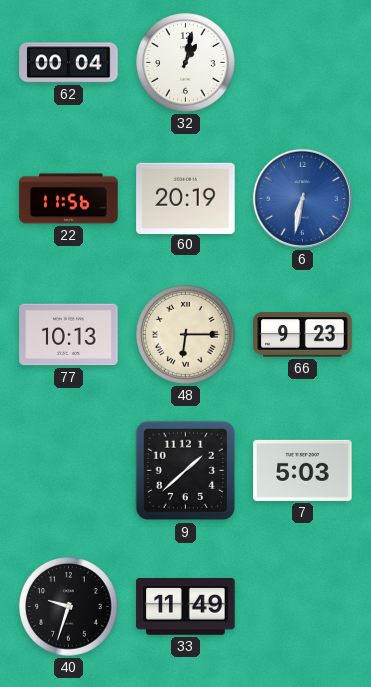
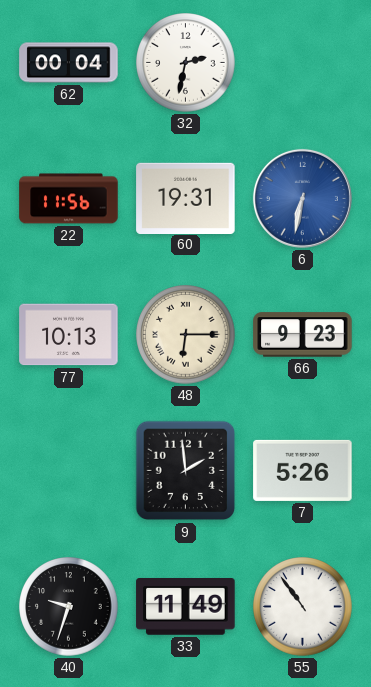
32: 1:02 -> 2:32 (186, 63)
60: 20:19 -> 19:31 (186, 198)
9: 1:38 -> 1:59 (186, 471)
7: 5:03 -> 5:26 (303, 470)
55: none -> 10:54 (303, 607)
